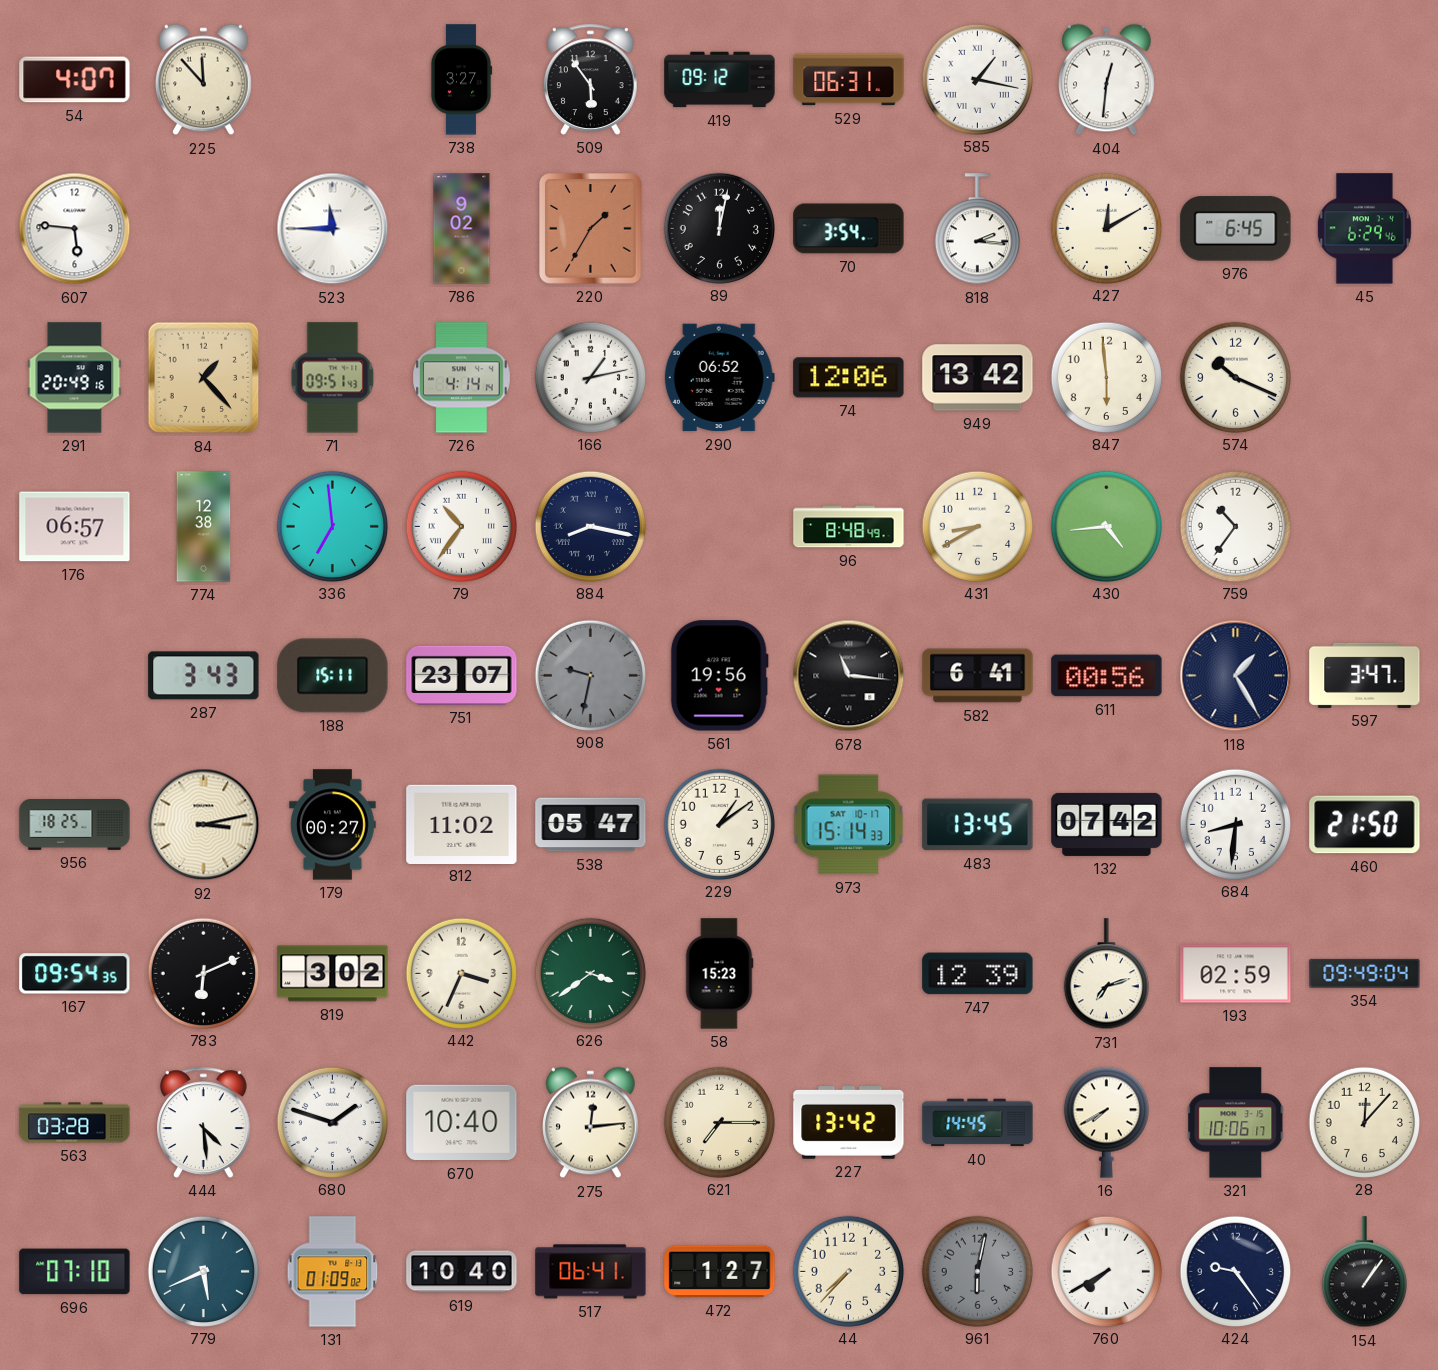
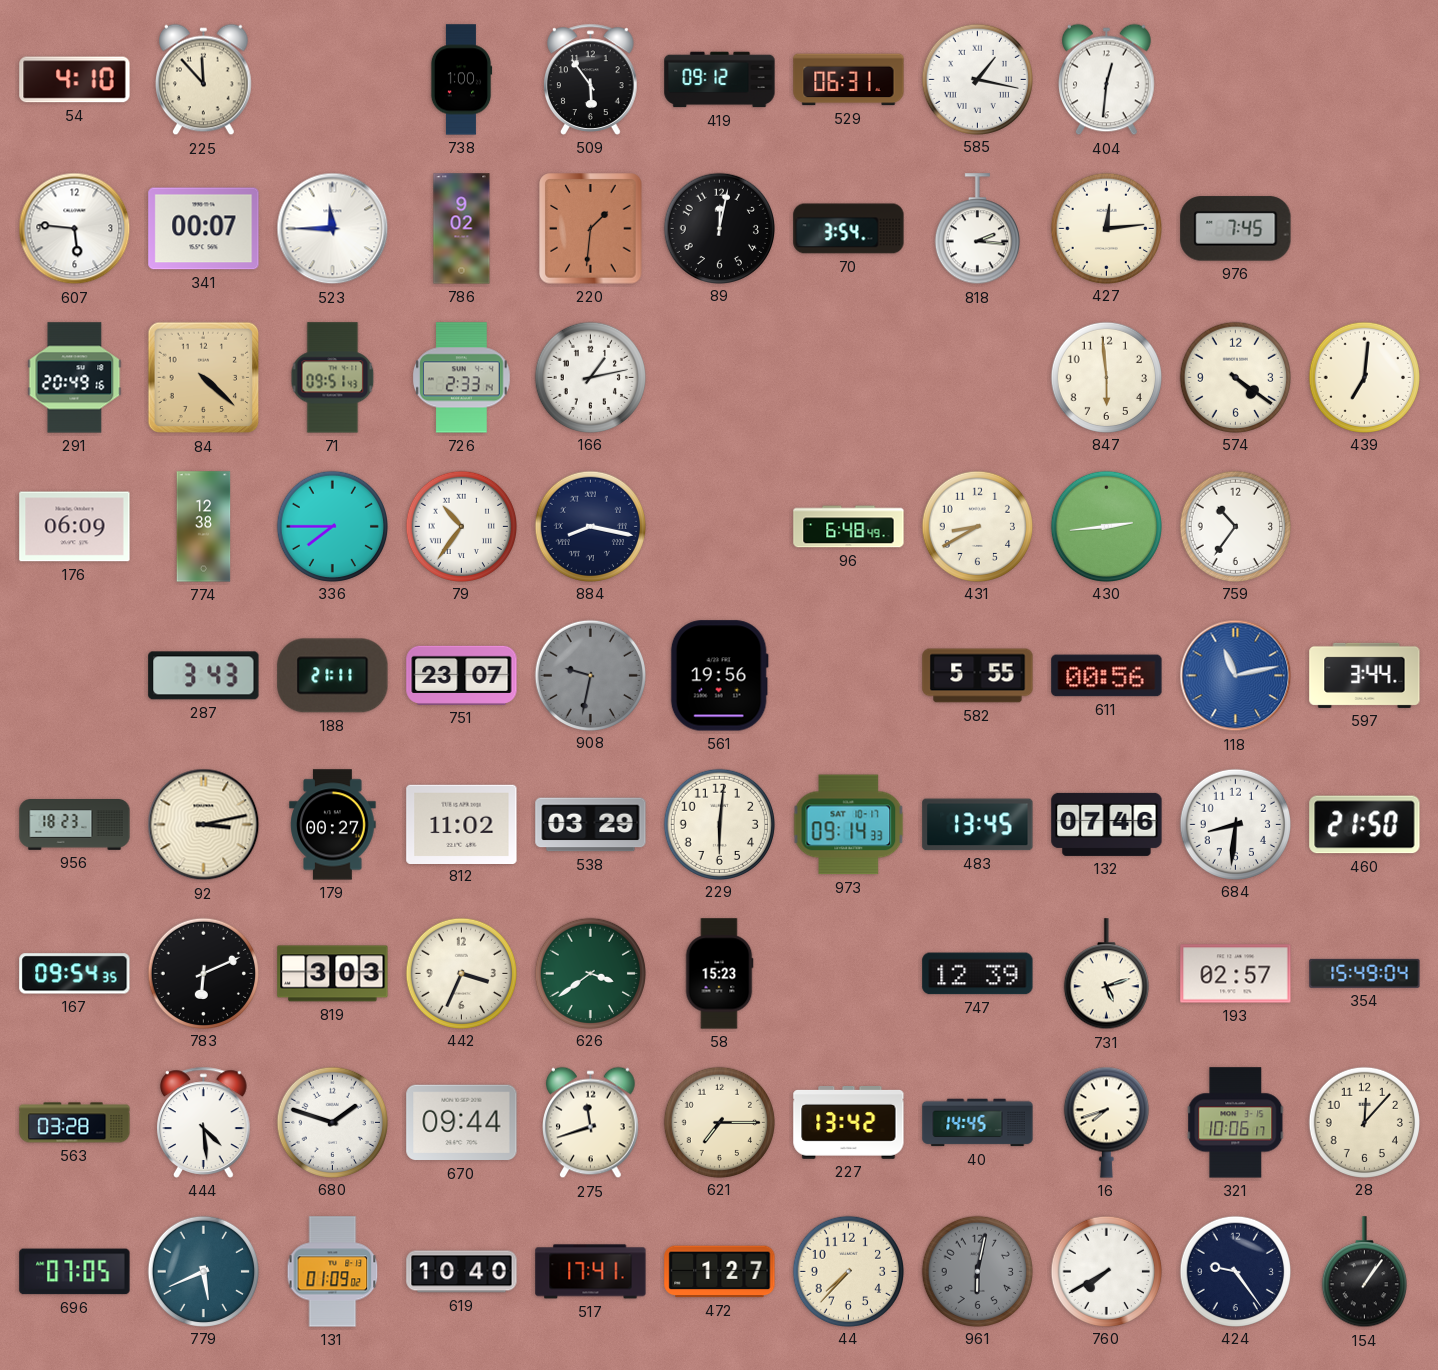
54: 4:07 -> 4:10 (75, 80)
738: 3:27 -> 1:00 (461, 80)
341: none -> 00:07 (204, 229)
220: 1:35 -> 1:31 (591, 229)
427: 12:10 -> 12:14 (1106, 228)
976: 6:45 -> 7:45 (1236, 229)
45: 6:29 -> none (1364, 229)
84: 1:23 -> 4:22 (204, 378)
726: 4:14 -> 2:33 (461, 378)
290: 06:52 -> none (719, 378)
74: 12:06 -> none (849, 378)
949: 13:42 -> none (978, 378)
574: 10:19 -> 4:21 (1235, 377)
439: none -> 7:01 (1364, 377)
176: 06:57 -> 06:09 (75, 527)
336: 6:59 -> 7:45 (332, 526)
96: 8:48 -> 6:48 (849, 527)
430: 4:44 -> 2:44 (1106, 526)
188: 15:11 -> 21:11 (333, 676)
678: 11:16 -> none (849, 676)
582: 6:41 -> 5:55 (978, 676)
118: 1:25 -> 11:13 (1236, 676)
118 dial: navy -> blue (1236, 676)
597: 3:47 -> 3:44 (1365, 675)
956: 18:25 -> 18:23 (75, 825)
538: 05:47 -> 03:29 (591, 825)
229: 1:09 -> 6:01 (719, 824)
973: 15:14 -> 09:14 (849, 825)
132: 07:42 -> 07:46 (1107, 824)
819: 3:02 -> 3:03 (333, 974)
731: 7:12 -> 5:12 (1106, 974)
193: 02:59 -> 02:57 (1236, 974)
354: 09:49 -> 15:49 (1365, 973)
670: 10:40 -> 09:44 (462, 1123)
275: 12:14 -> 11:42 (591, 1123)
16: 7:40 -> 7:42 (1106, 1122)
696: 07:10 -> 07:05 (75, 1272)
517: 06:41 -> 17:41 (591, 1272)
